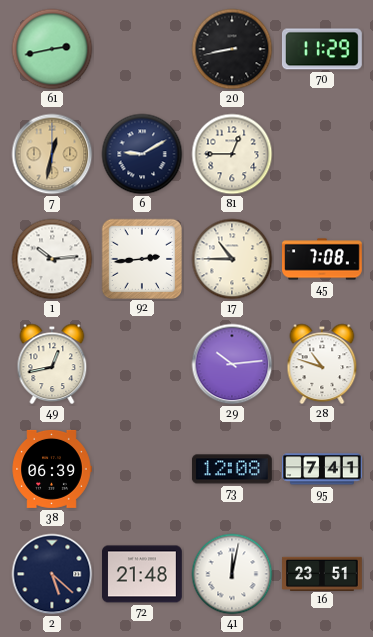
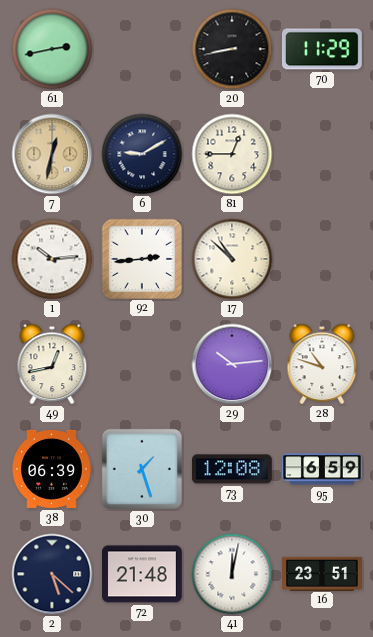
17: 10:45 -> 10:52 (232, 259)
45: 7:08 -> none (323, 259)
30: none -> 1:27 (142, 469)
95: 7:41 -> 6:59 (323, 469)
